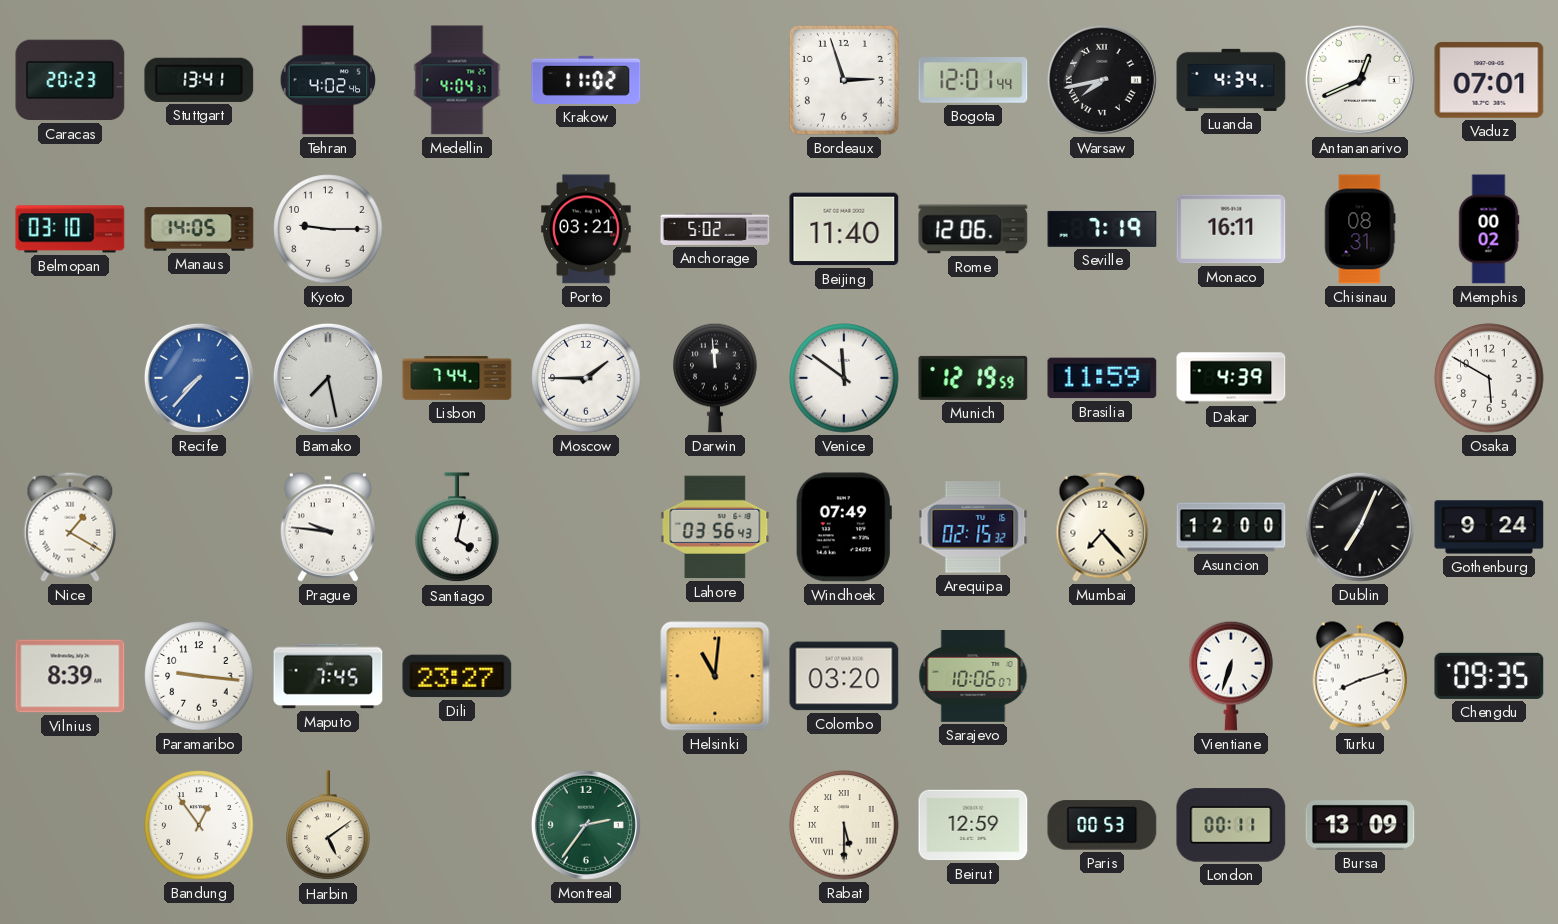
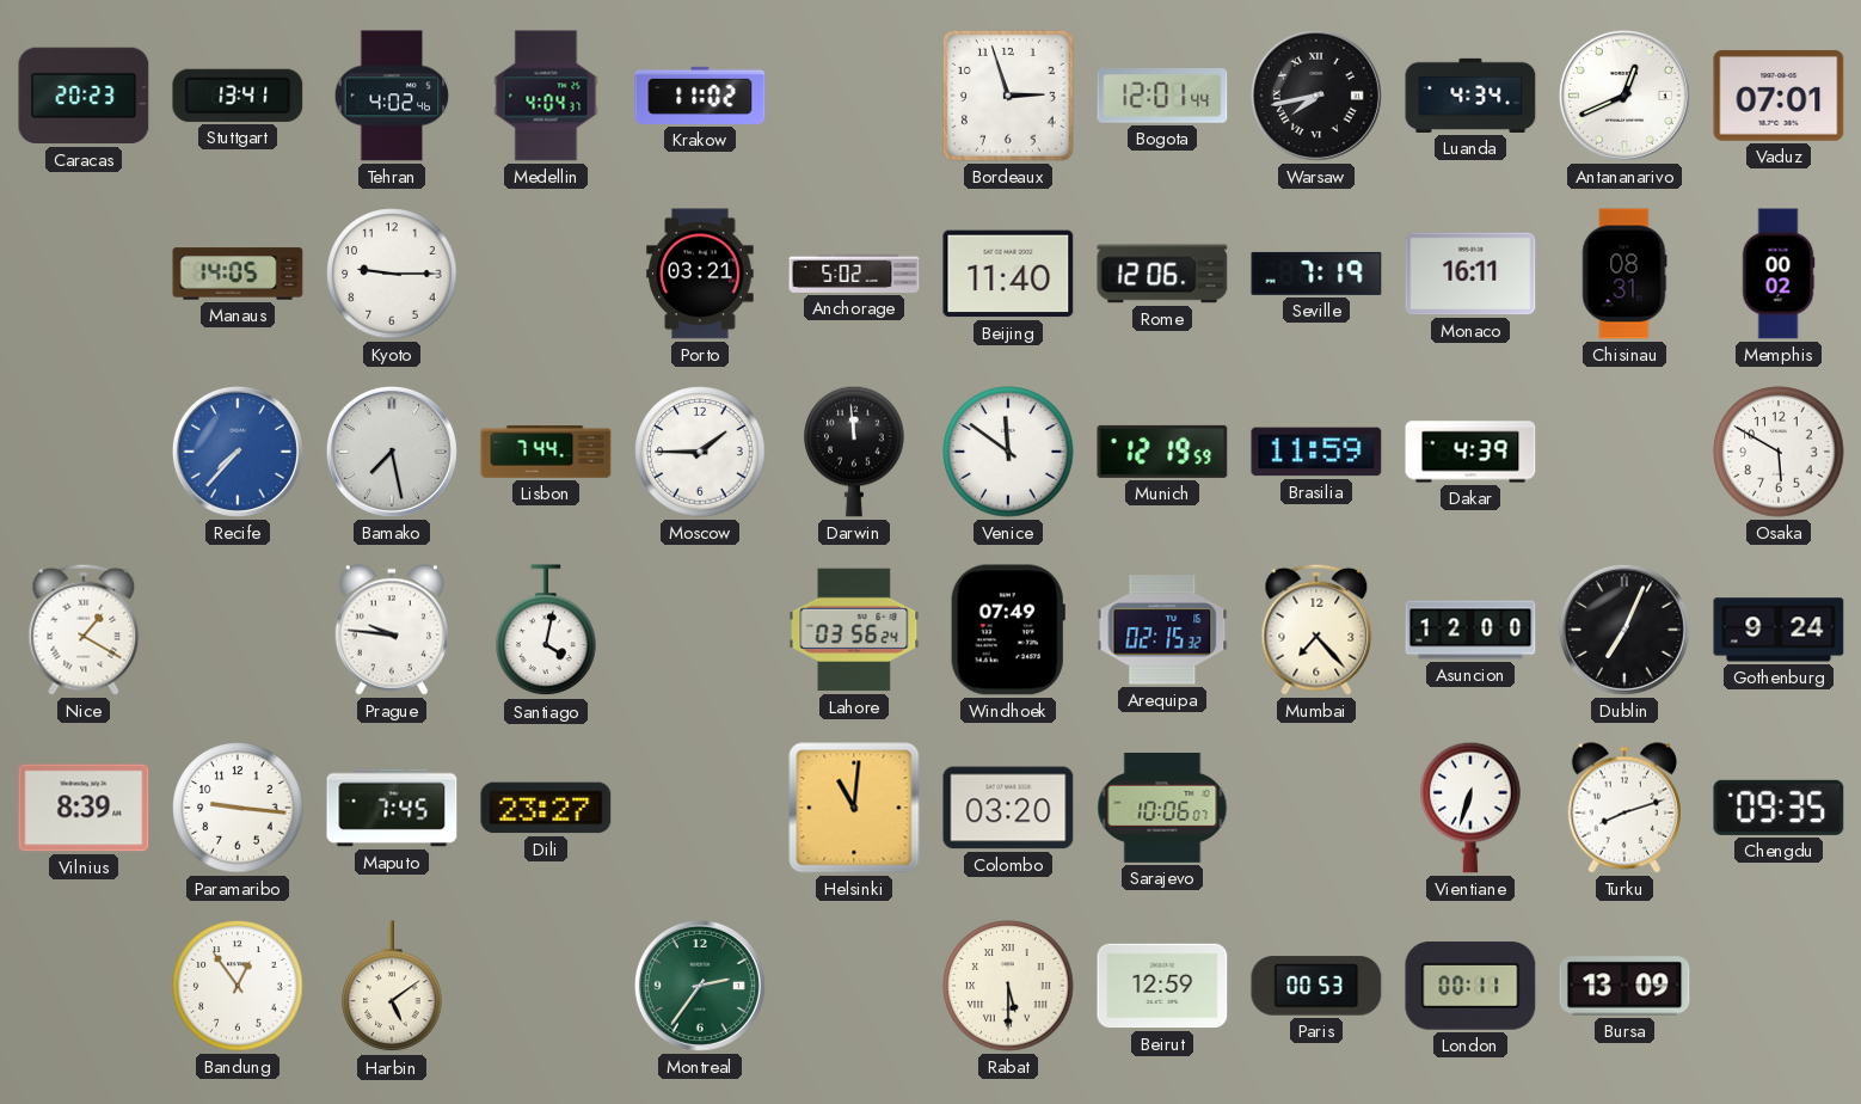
Belmopan: 03:10 -> none (70, 229)
Lahore: 03:56:43 -> 03:56:24 (854, 630)
